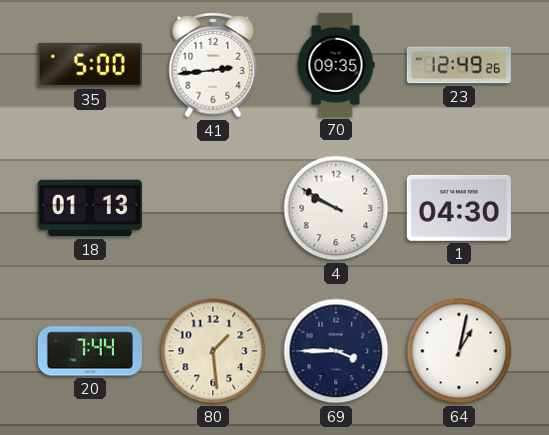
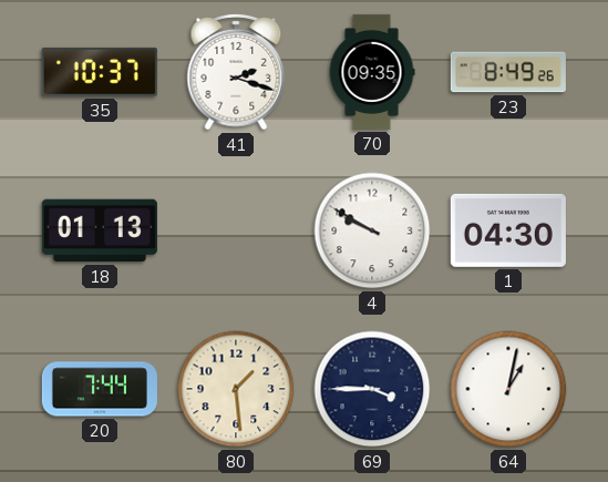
35: 5:00 -> 10:37 (100, 72)
41: 2:44 -> 2:18 (236, 72)
23: 12:49 -> 8:49 (508, 72)
